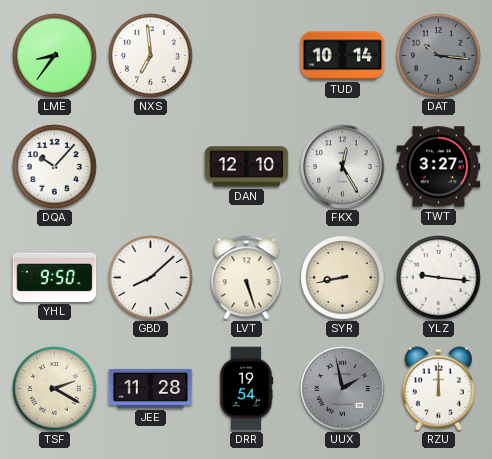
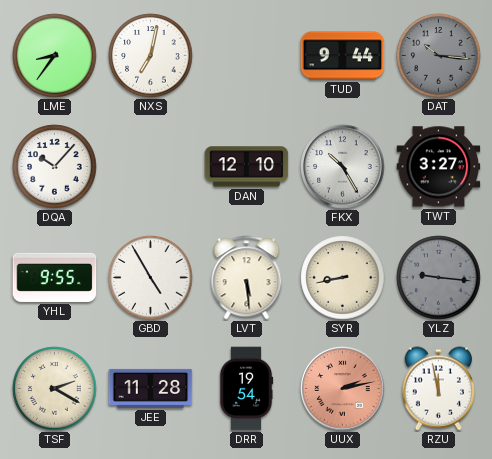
NXS: 6:59 -> 7:02 (151, 56)
TUD: 10:14 -> 9:44 (343, 56)
FKX: 12:25 -> 10:25 (343, 167)
YHL: 9:50 -> 9:55 (55, 277)
GBD: 8:08 -> 4:55 (151, 278)
LVT: 5:27 -> 5:29 (247, 278)
YLZ dial: white -> grey (439, 278)
UUX: 1:58 -> 2:13 (343, 389)
UUX dial: grey -> salmon (343, 389)
RZU: 12:00 -> 11:58 (438, 389)
